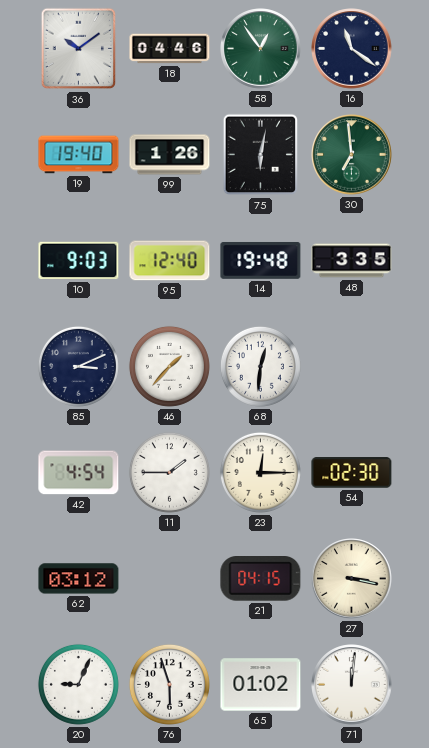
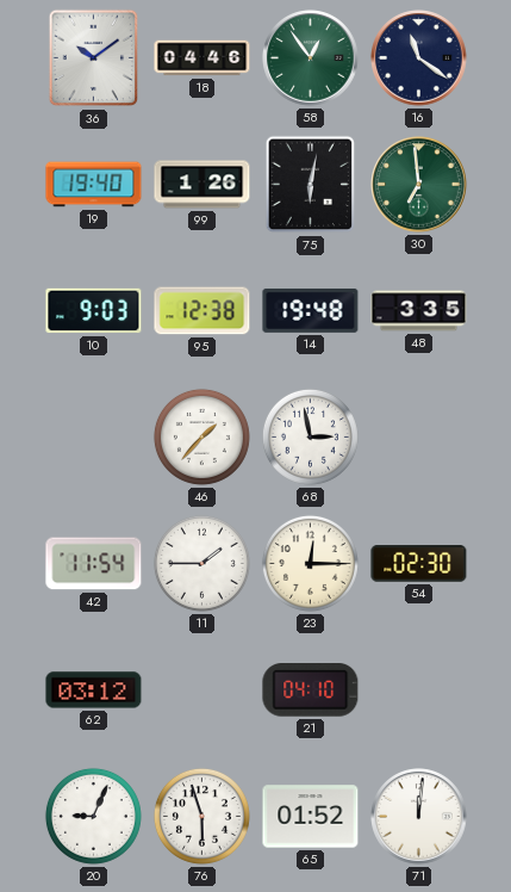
95: 12:40 -> 12:38 (202, 311)
85: 3:11 -> none (78, 366)
68: 12:31 -> 2:58 (310, 436)
42: 4:54 -> 11:54 (94, 564)
21: 04:15 -> 04:10 (311, 690)
27: 3:17 -> none (352, 579)
65: 01:02 -> 01:52 (311, 817)
